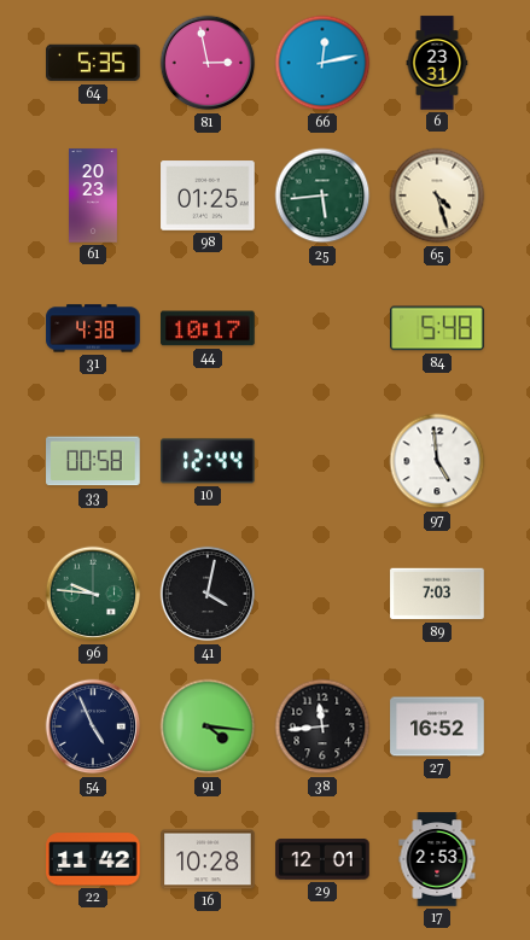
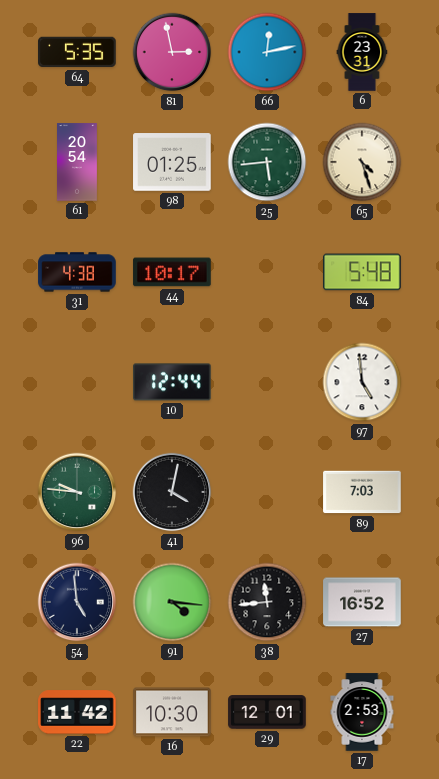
61: 20:23 -> 20:54 (78, 162)
33: 00:58 -> none (93, 461)
54: 4:56 -> 4:59 (77, 602)
16: 10:28 -> 10:30 (172, 712)
